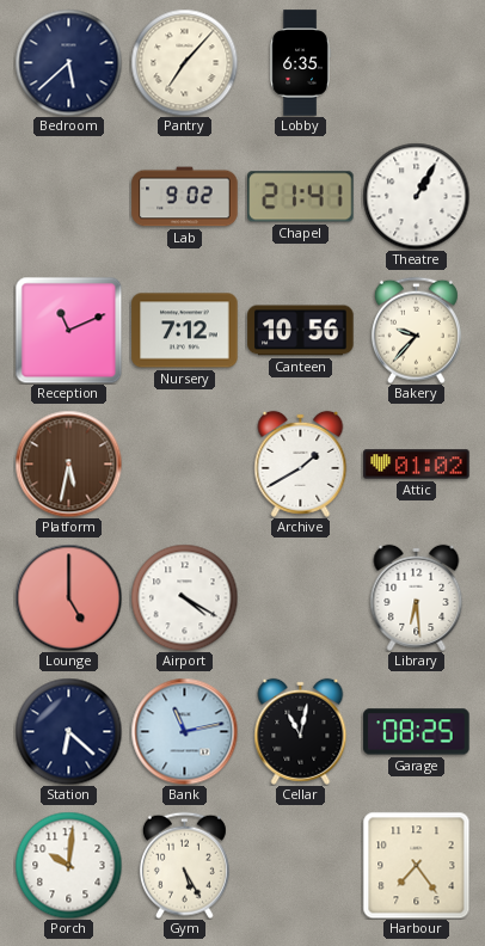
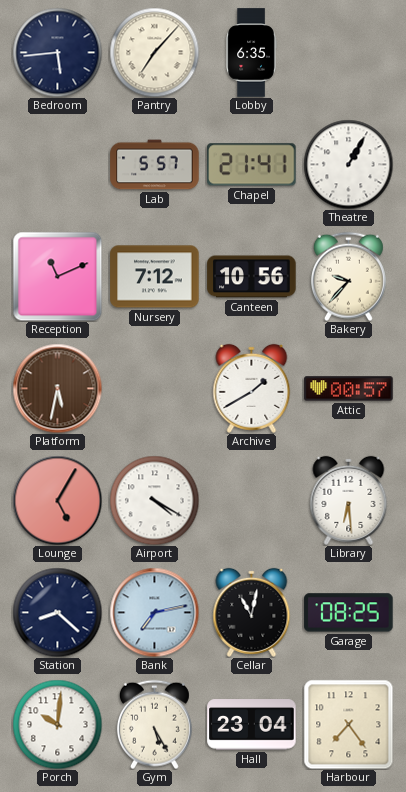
Bedroom: 5:38 -> 5:44 (57, 52)
Lab: 9:02 -> 5:57 (155, 165)
Attic: 01:02 -> 00:57 (349, 389)
Lounge: 5:00 -> 5:05 (57, 500)
Station: 6:22 -> 8:22 (57, 612)
Bank: 11:13 -> 7:13 (154, 612)
Hall: none -> 23:04 (252, 725)
